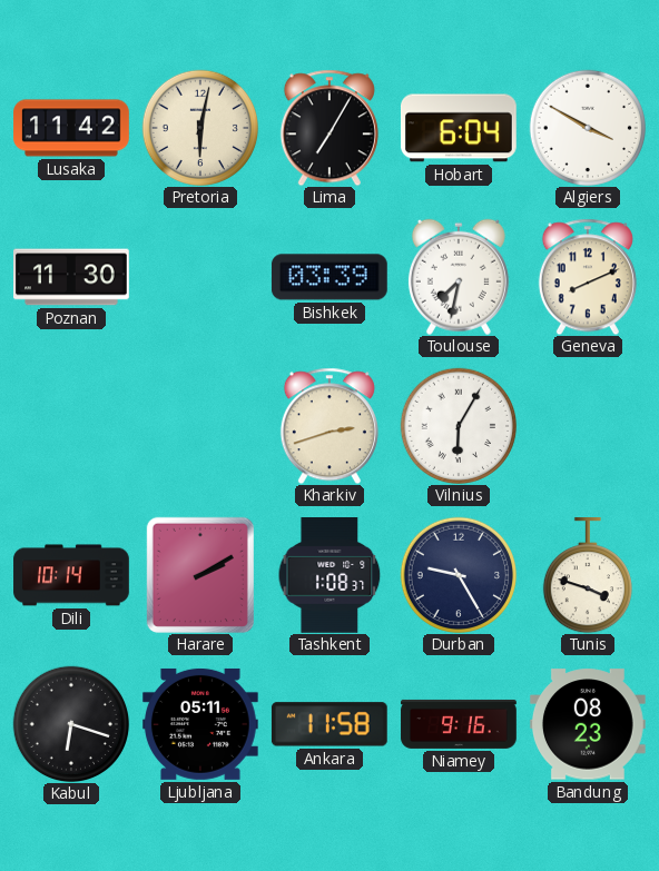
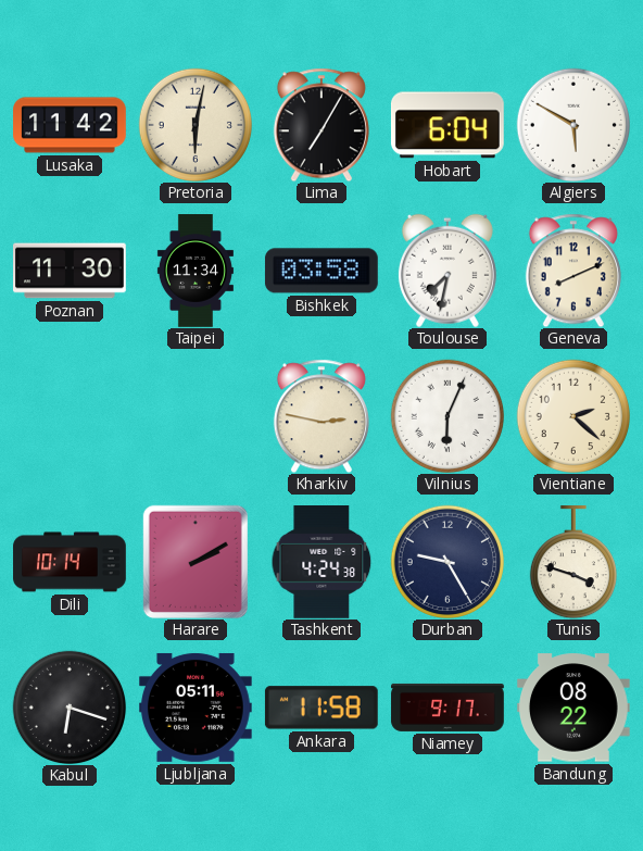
Algiers: 3:50 -> 5:50 (572, 124)
Taipei: none -> 11:34 (196, 271)
Bishkek: 03:39 -> 03:58 (321, 271)
Kharkiv: 2:42 -> 2:47 (321, 416)
Vilnius: 6:05 -> 6:04 (446, 415)
Vientiane: none -> 2:22 (572, 415)
Tashkent: 1:08 -> 4:24 (321, 563)
Niamey: 9:16 -> 9:17 (447, 708)
Bandung: 08:23 -> 08:22 (573, 708)
